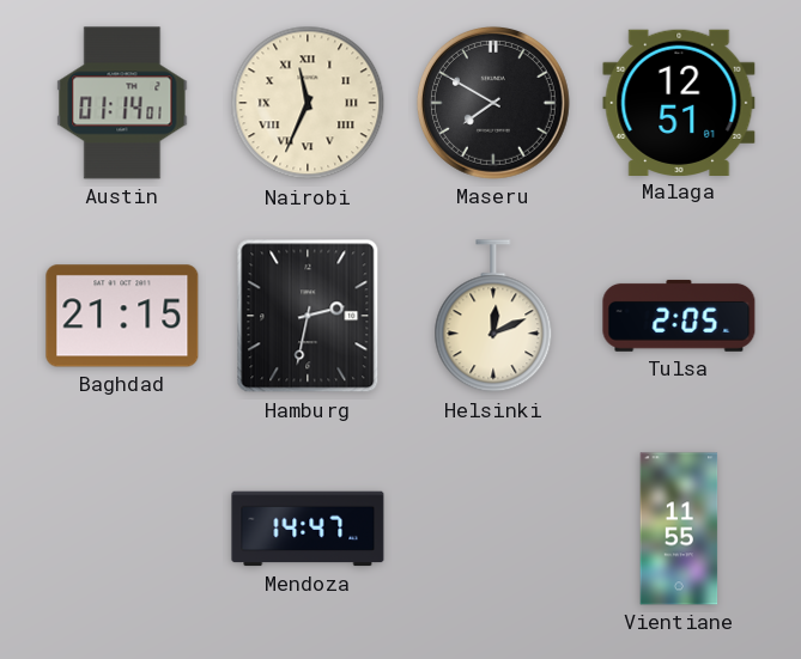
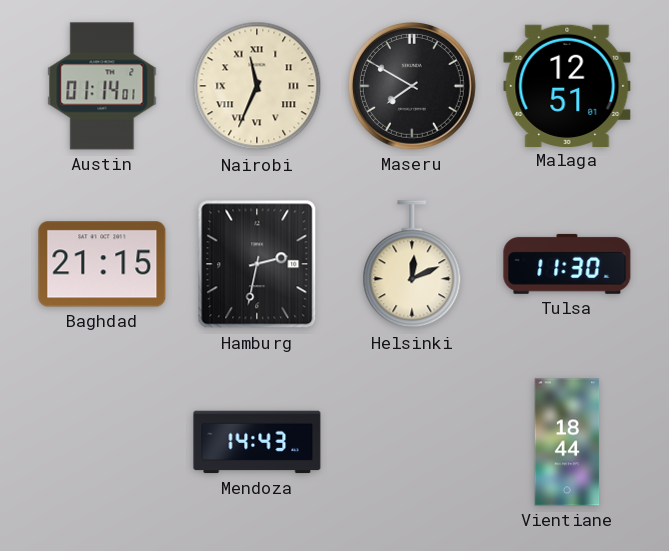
Tulsa: 2:05 -> 11:30 (567, 264)
Mendoza: 14:47 -> 14:43 (257, 442)
Vientiane: 11:55 -> 18:44 (567, 442)
